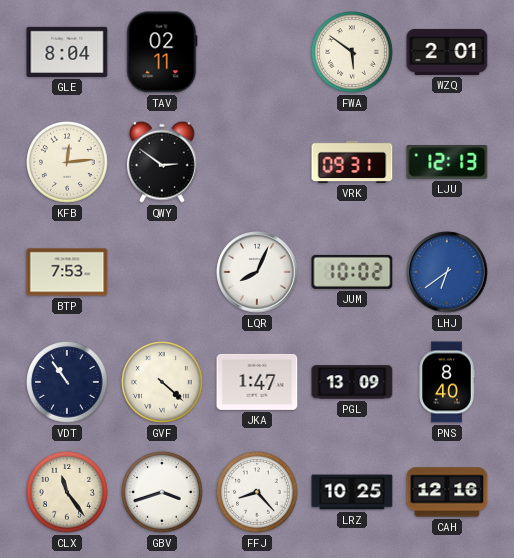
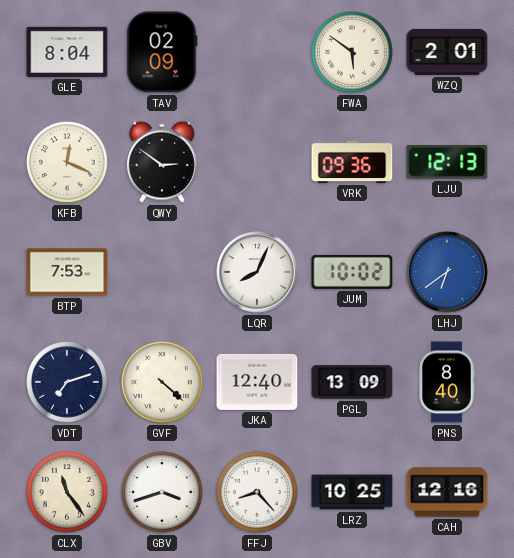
TAV: 02:11 -> 02:09 (162, 52)
KFB: 12:14 -> 12:19 (67, 163)
VRK: 09:31 -> 09:36 (352, 162)
VDT: 10:54 -> 7:12 (67, 383)
JKA: 1:47 -> 12:40 (257, 382)
